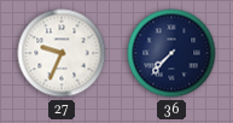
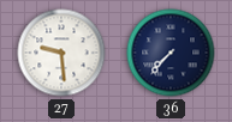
27: 9:34 -> 9:29 (61, 53)
